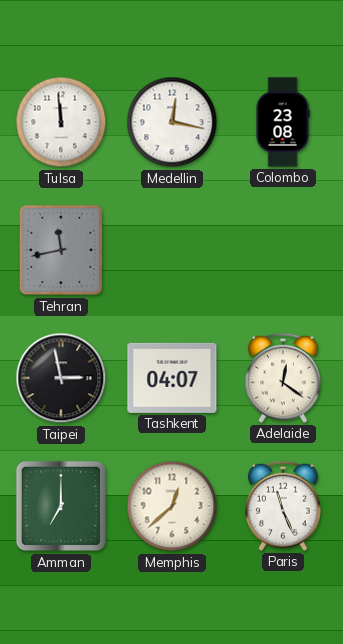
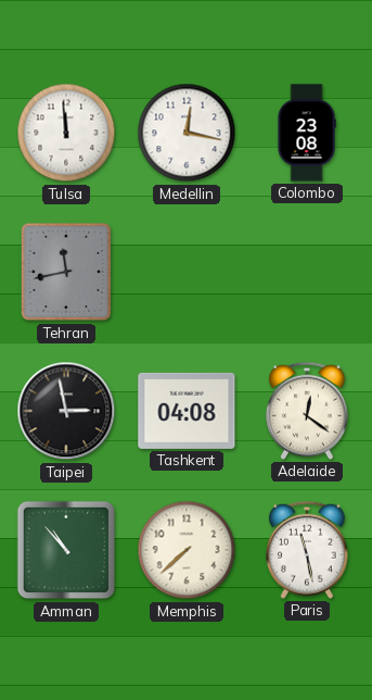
Tashkent: 04:07 -> 04:08 (187, 411)
Amman: 7:00 -> 10:53 (66, 550)
Memphis: 12:38 -> 7:38 (187, 550)
Paris: 11:26 -> 11:28 (308, 550)
